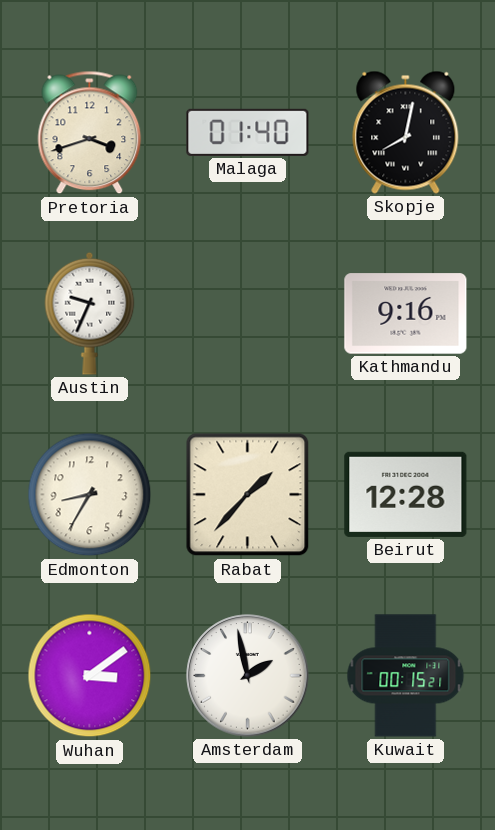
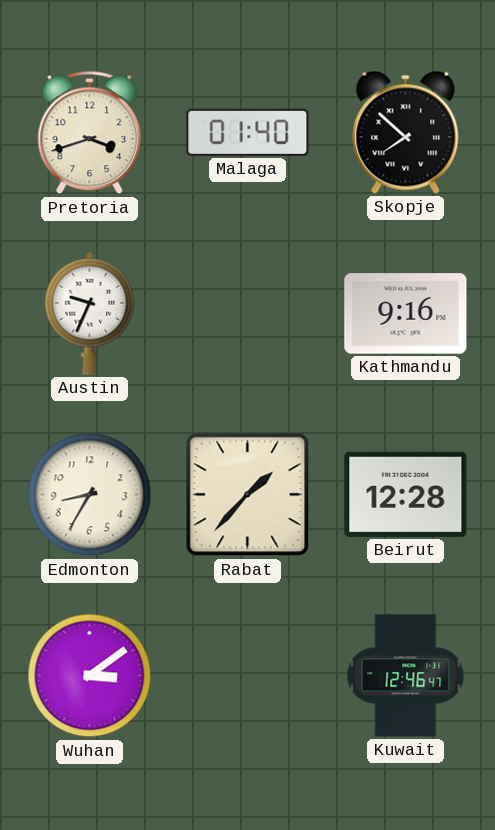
Skopje: 8:02 -> 7:52 (406, 132)
Amsterdam: 1:58 -> none (248, 676)
Kuwait: 00:15 -> 12:46 (406, 676)
